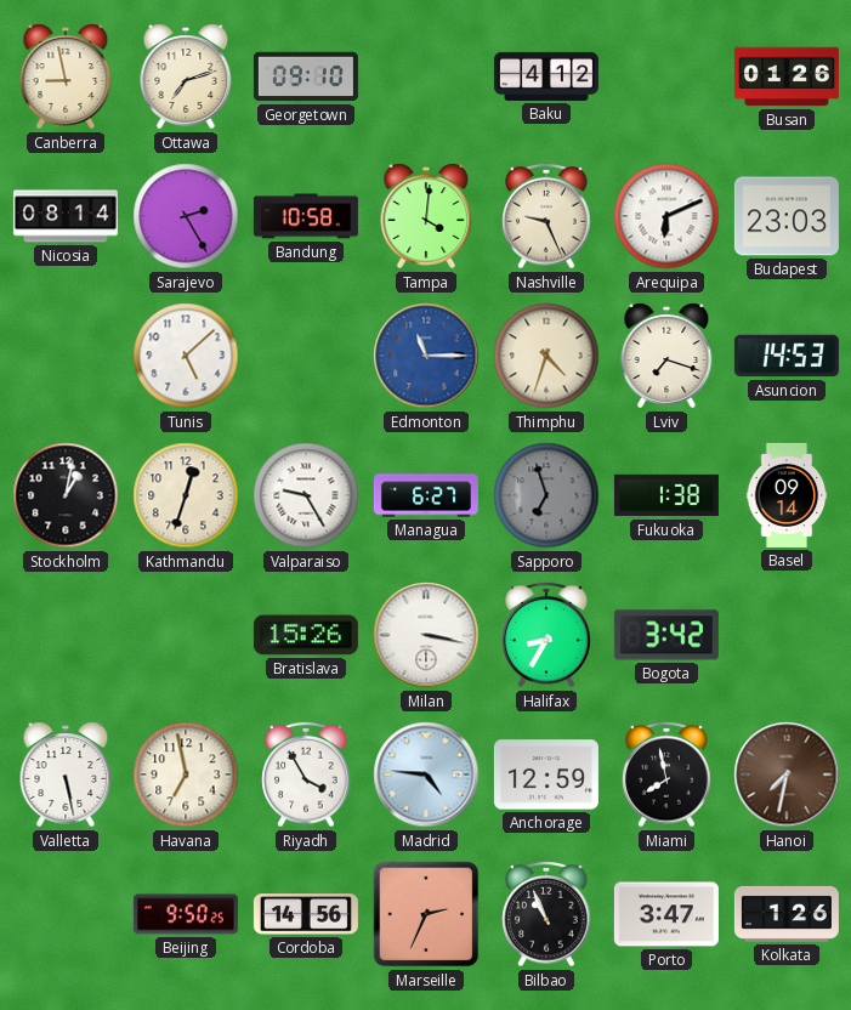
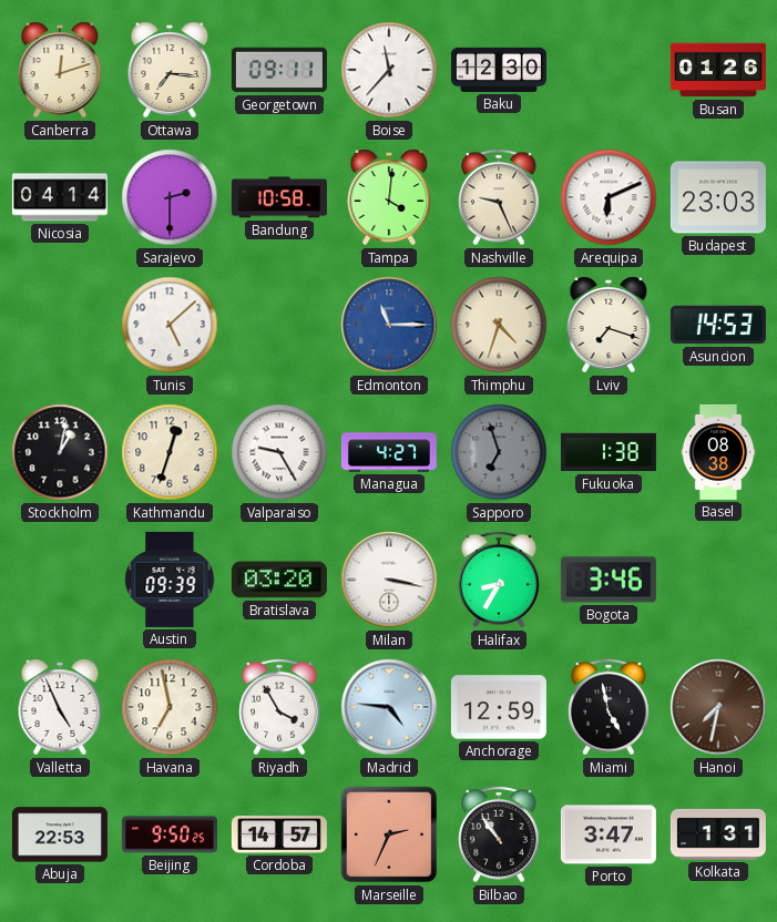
Canberra: 8:58 -> 12:12 (60, 70)
Ottawa: 7:12 -> 7:16 (170, 70)
Georgetown: 09:10 -> 09:11 (279, 70)
Boise: none -> 11:37 (389, 70)
Baku: 4:12 -> 12:30 (499, 70)
Nicosia: 08:14 -> 04:14 (60, 197)
Sarajevo: 2:25 -> 2:30 (170, 197)
Managua: 6:27 -> 4:27 (389, 452)
Basel: 09:14 -> 08:38 (718, 452)
Austin: none -> 09:39 (170, 580)
Bratislava: 15:26 -> 03:20 (279, 580)
Bogota: 3:42 -> 3:46 (609, 580)
Valletta: 5:28 -> 4:56 (60, 707)
Miami: 7:58 -> 4:58 (609, 707)
Abuja: none -> 22:53 (60, 834)
Cordoba: 14:56 -> 14:57 (279, 834)
Bilbao: 10:56 -> 10:54 (499, 834)
Kolkata: 1:26 -> 1:31 (718, 834)
